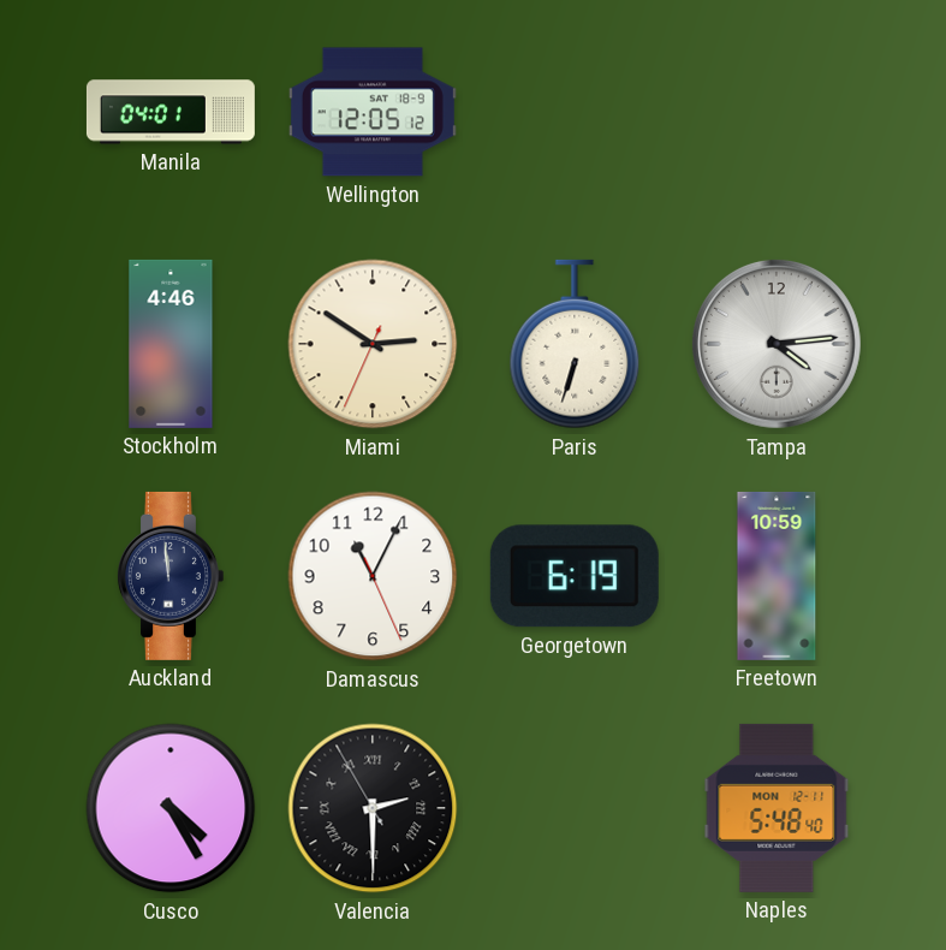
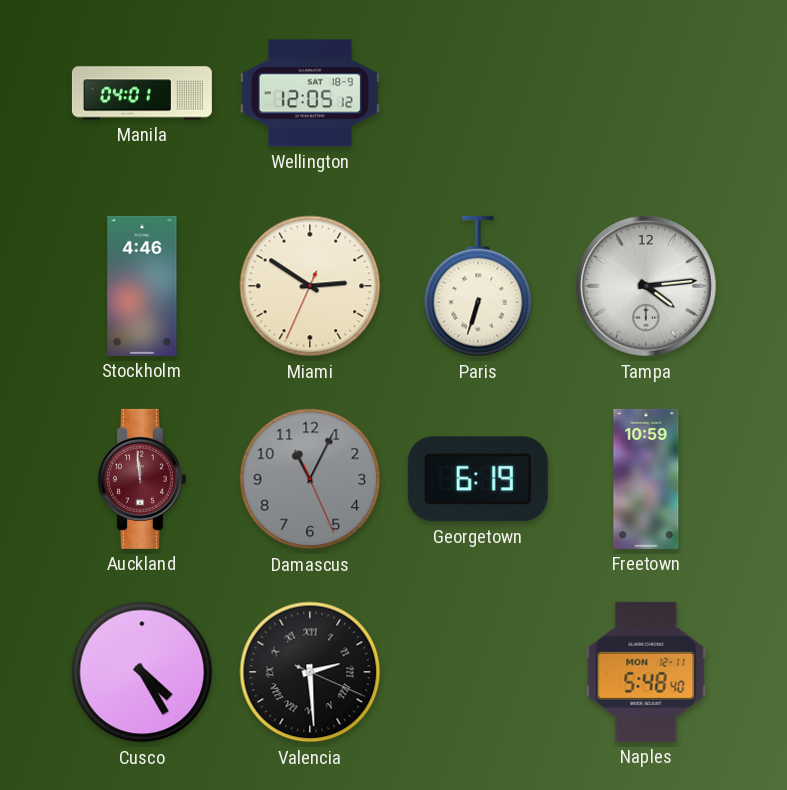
Auckland dial: navy -> burgundy (141, 479)
Damascus dial: white -> grey (310, 479)
Valencia: 2:29:55 -> 2:29:19 (310, 672)
